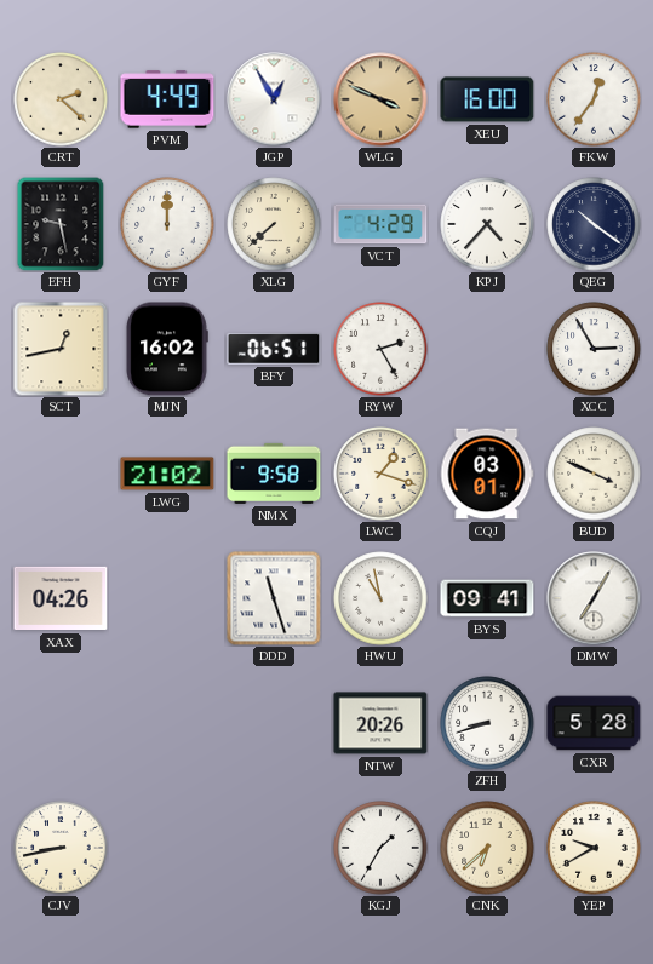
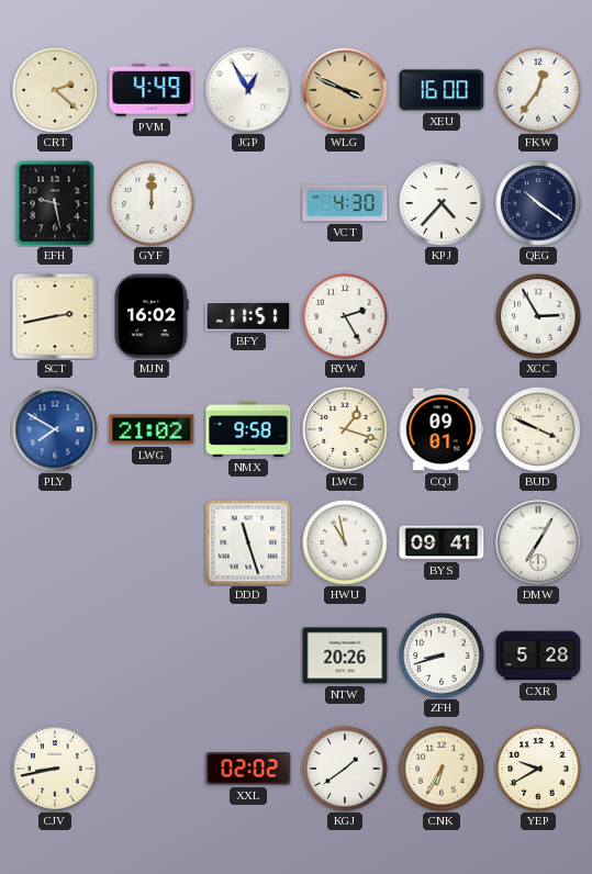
XLG: 7:38 -> none (274, 224)
VCT: 4:29 -> 4:30 (345, 203)
SCT: 12:43 -> 2:43 (55, 316)
BFY: 06:51 -> 11:51 (248, 316)
PLY: none -> 7:50 (55, 429)
CQJ: 03:01 -> 09:01 (442, 429)
XAX: 04:26 -> none (61, 598)
XXL: none -> 02:02 (248, 769)
KGJ: 1:35 -> 1:39 (345, 769)
CNK: 6:38 -> 6:35 (442, 769)
